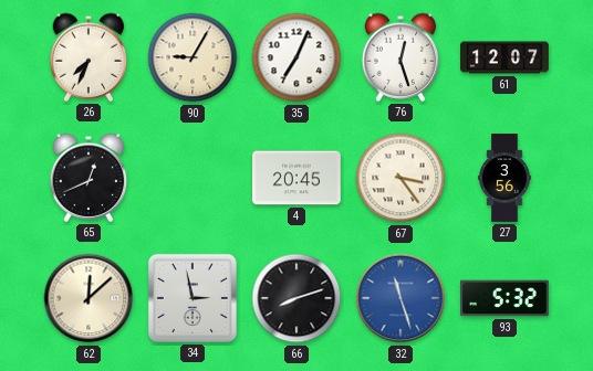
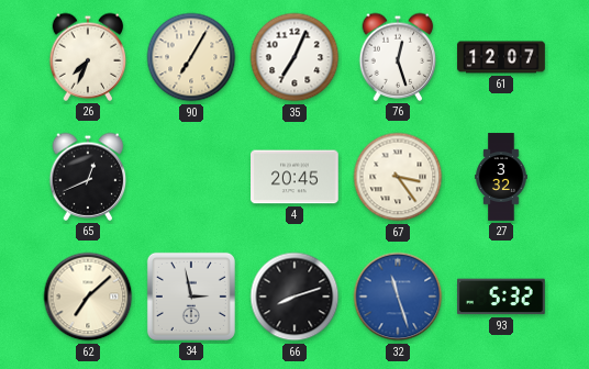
90: 9:05 -> 7:05 (191, 57)
27: 3:56 -> 3:32 (501, 177)
62: 12:08 -> 7:08 (88, 297)
